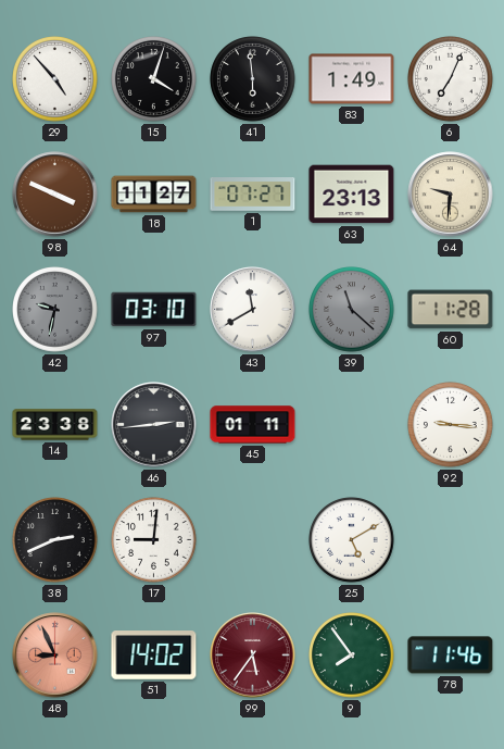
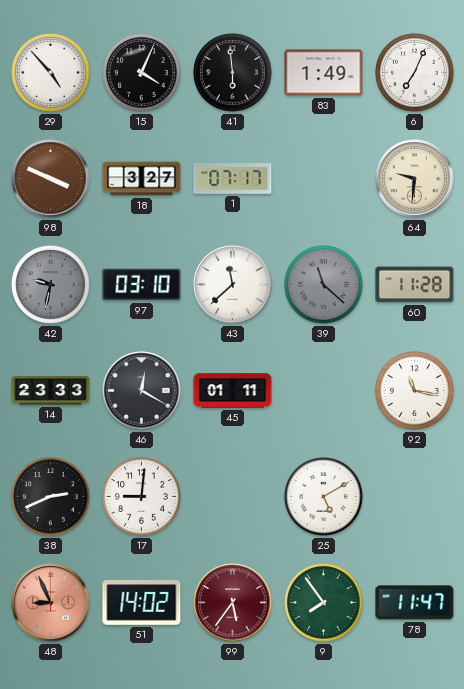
15: 4:03 -> 4:04 (142, 73)
18: 11:27 -> 3:27 (142, 179)
1: 07:27 -> 07:17 (233, 179)
63: 23:13 -> none (352, 195)
43: 11:40 -> 11:38 (233, 285)
14: 23:38 -> 23:33 (51, 391)
46: 2:44 -> 12:20 (142, 391)
92: 9:16 -> 11:17 (415, 391)
78: 11:46 -> 11:47 (415, 603)
